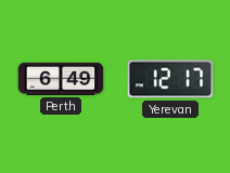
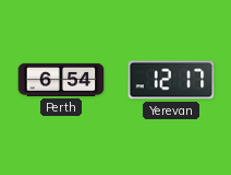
Perth: 6:49 -> 6:54 (61, 80)
